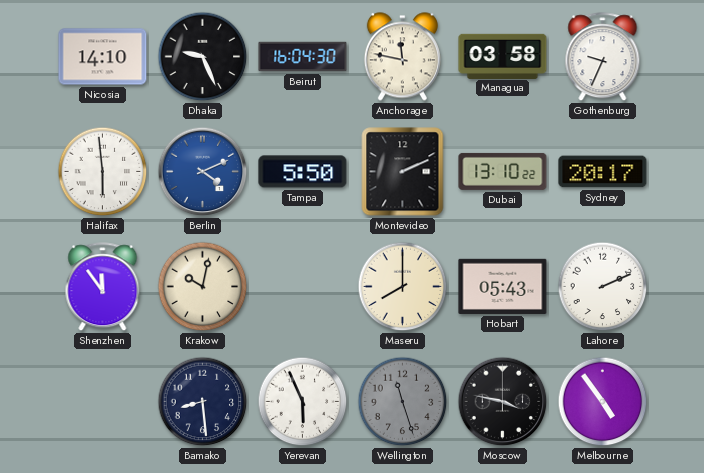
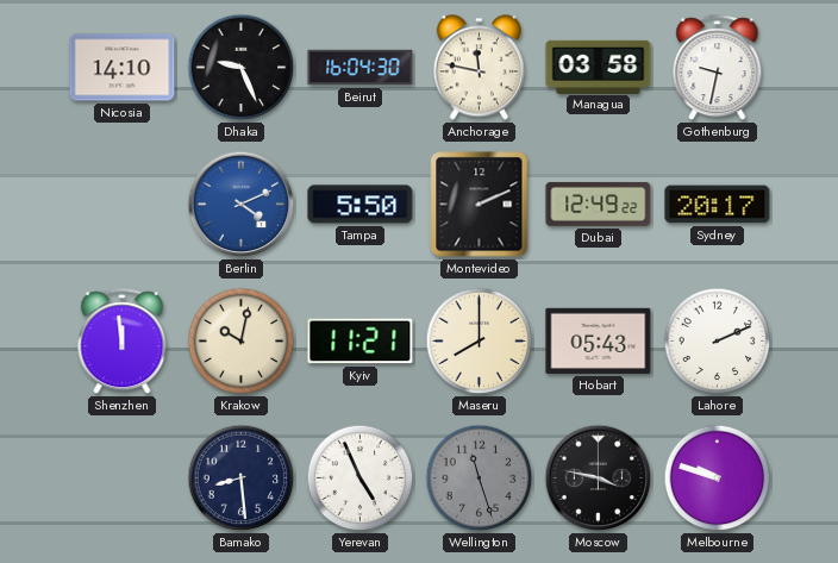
Gothenburg: 9:34 -> 9:32 (718, 68)
Halifax: 5:59 -> none (103, 172)
Dubai: 13:10 -> 12:49 (599, 204)
Shenzhen: 11:54 -> 11:59 (123, 342)
Kyiv: none -> 11:21 (361, 342)
Yerevan: 5:56 -> 4:56 (361, 478)
Melbourne: 4:54 -> 9:48 (718, 478)
